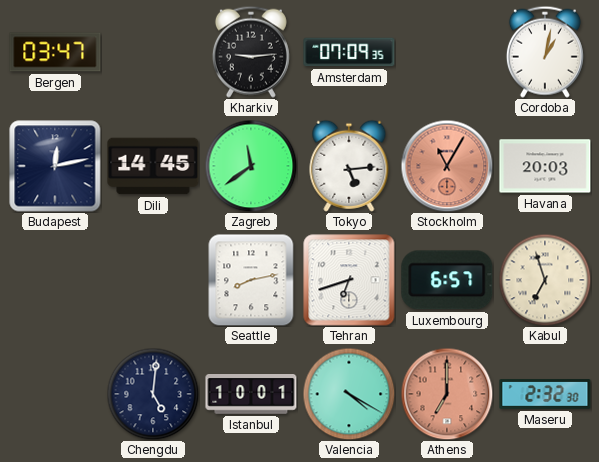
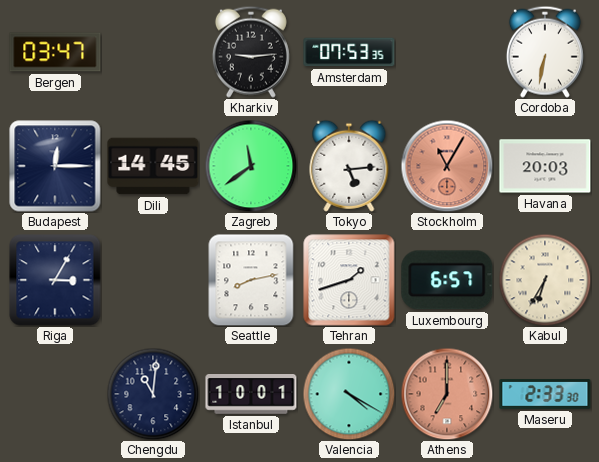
Amsterdam: 07:09 -> 07:53 (349, 52)
Cordoba: 1:02 -> 6:32 (545, 52)
Budapest: 12:13 -> 12:15 (55, 166)
Riga: none -> 3:05 (55, 280)
Tehran: 6:42 -> 1:42 (349, 280)
Kabul: 6:57 -> 6:35 (545, 280)
Chengdu: 5:01 -> 11:01 (153, 394)
Maseru: 2:32 -> 2:33 (545, 394)
